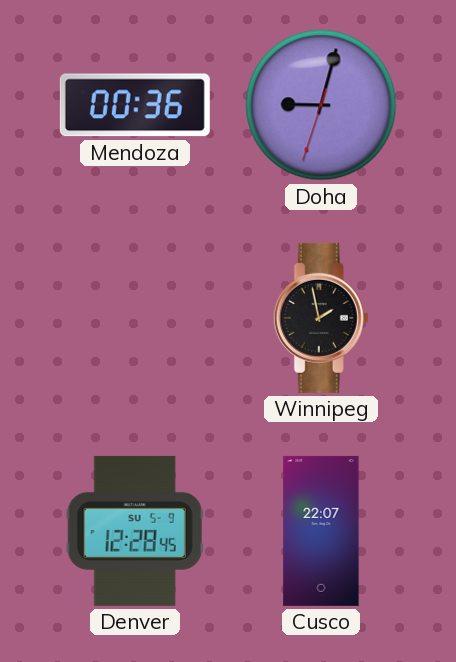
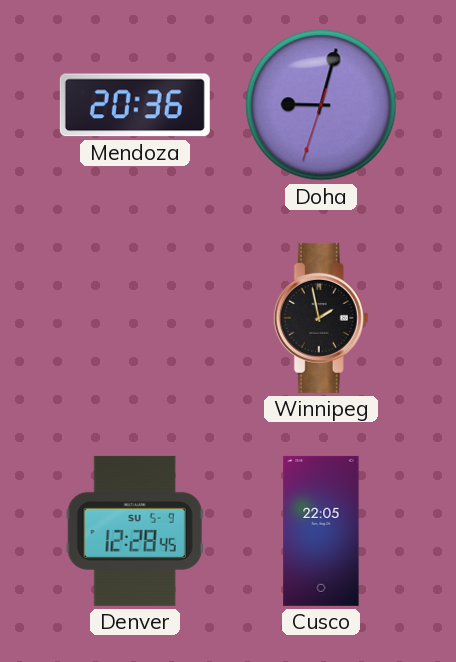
Mendoza: 00:36 -> 20:36 (135, 105)
Cusco: 22:07 -> 22:05 (321, 531)
